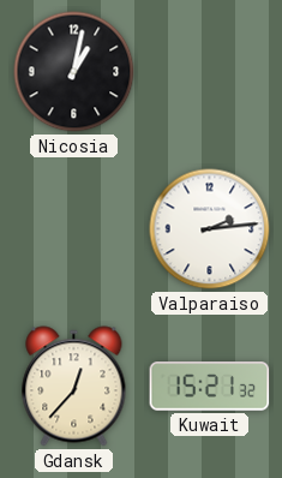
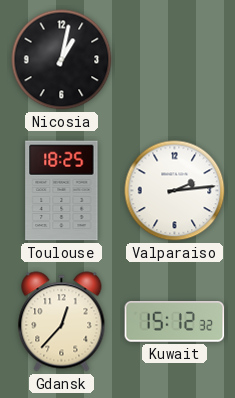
Toulouse: none -> 18:25 (62, 191)
Kuwait: 15:21 -> 15:12 (175, 322)
